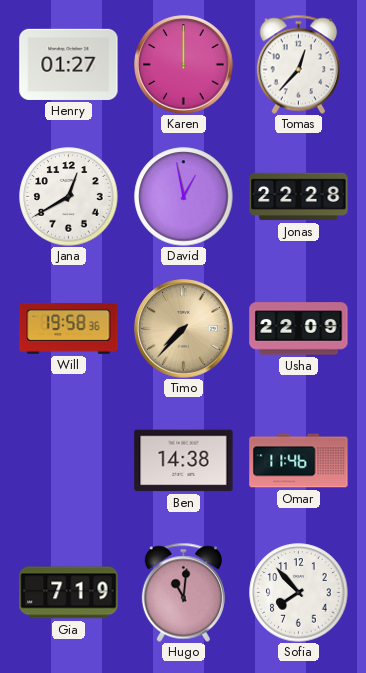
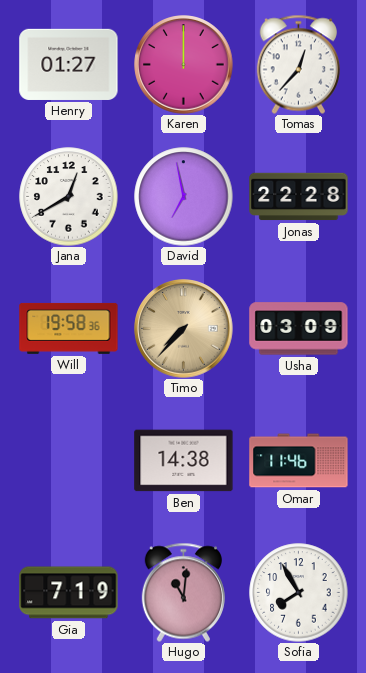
David: 12:58 -> 6:58 (184, 197)
Usha: 22:09 -> 03:09 (299, 329)
Sofia: 7:53 -> 7:55 (299, 593)
